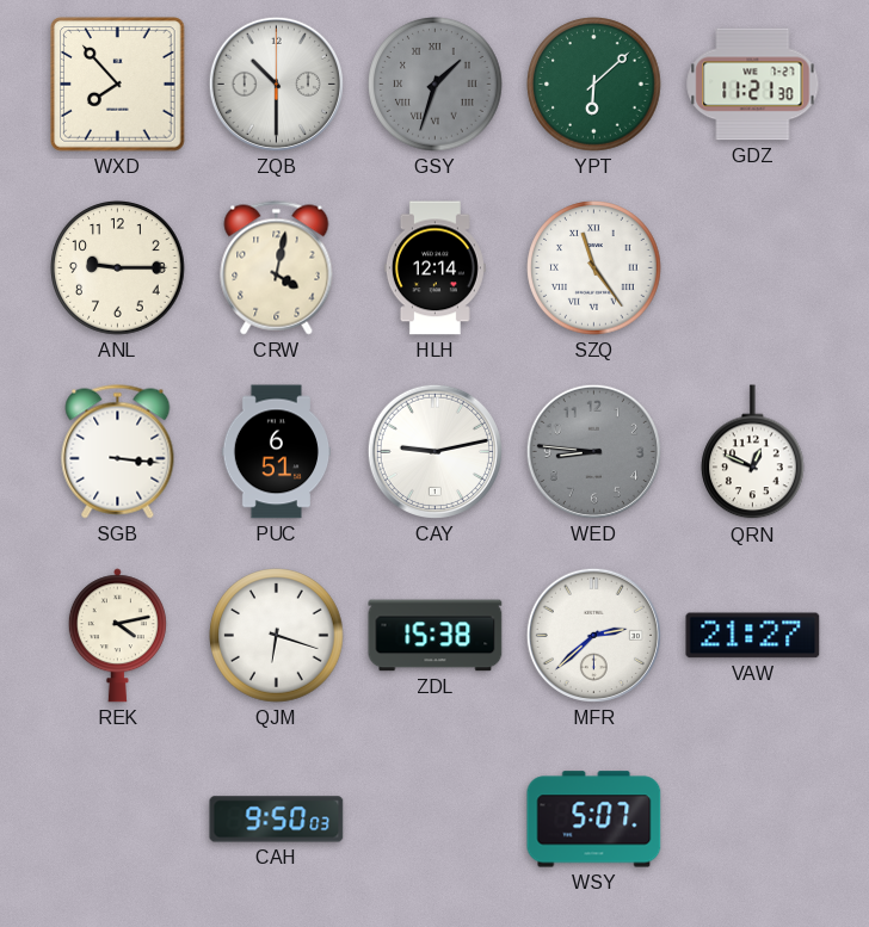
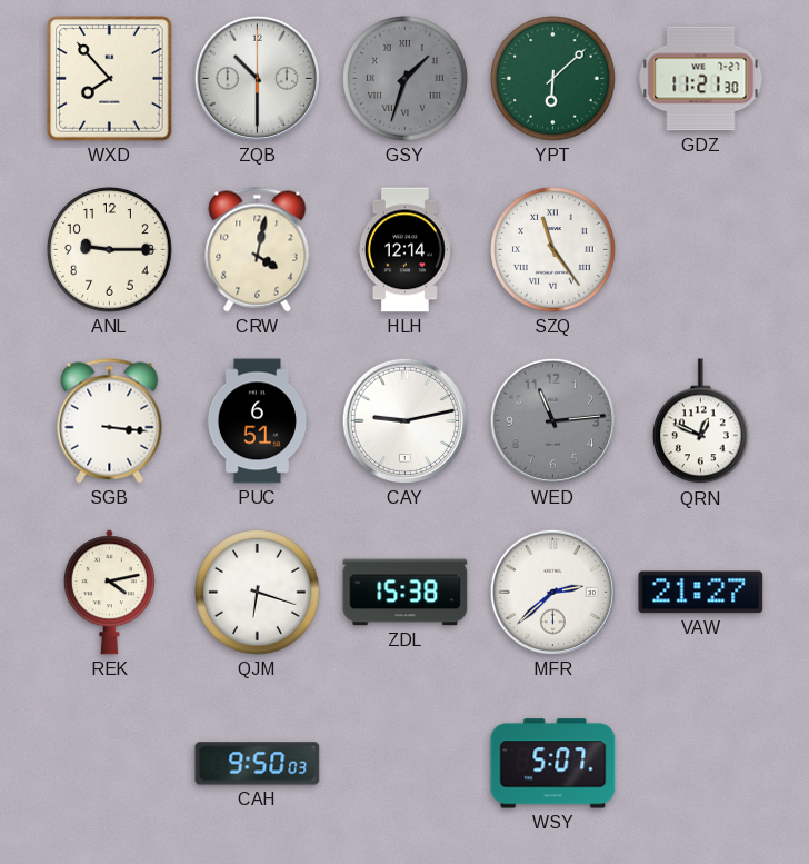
WED: 8:46 -> 11:14 (552, 420)
